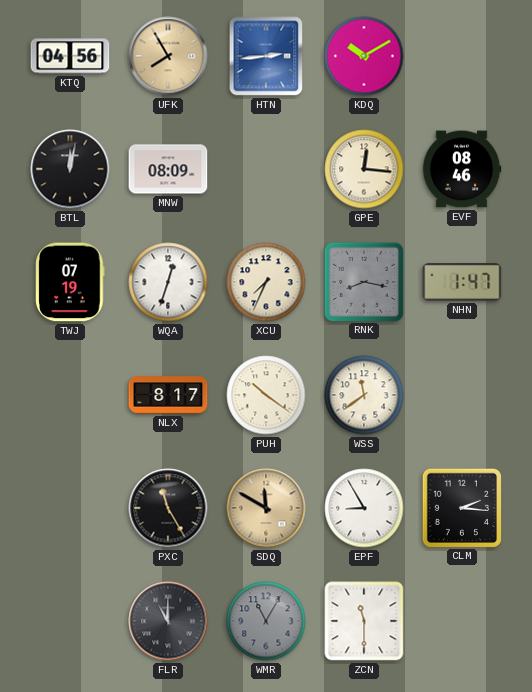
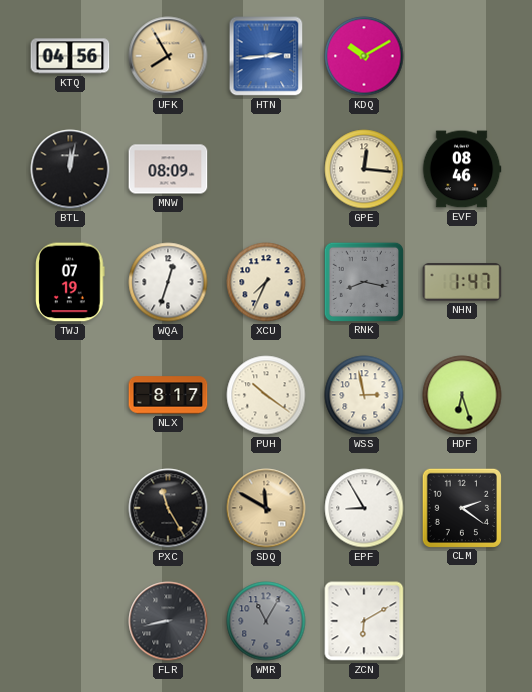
WSS: 11:39 -> 2:58 (364, 395)
HDF: none -> 6:27 (462, 395)
CLM: 2:16 -> 2:21 (461, 507)
FLR: 11:00 -> 8:43 (168, 621)
ZCN: 11:30 -> 6:10 (364, 621)
